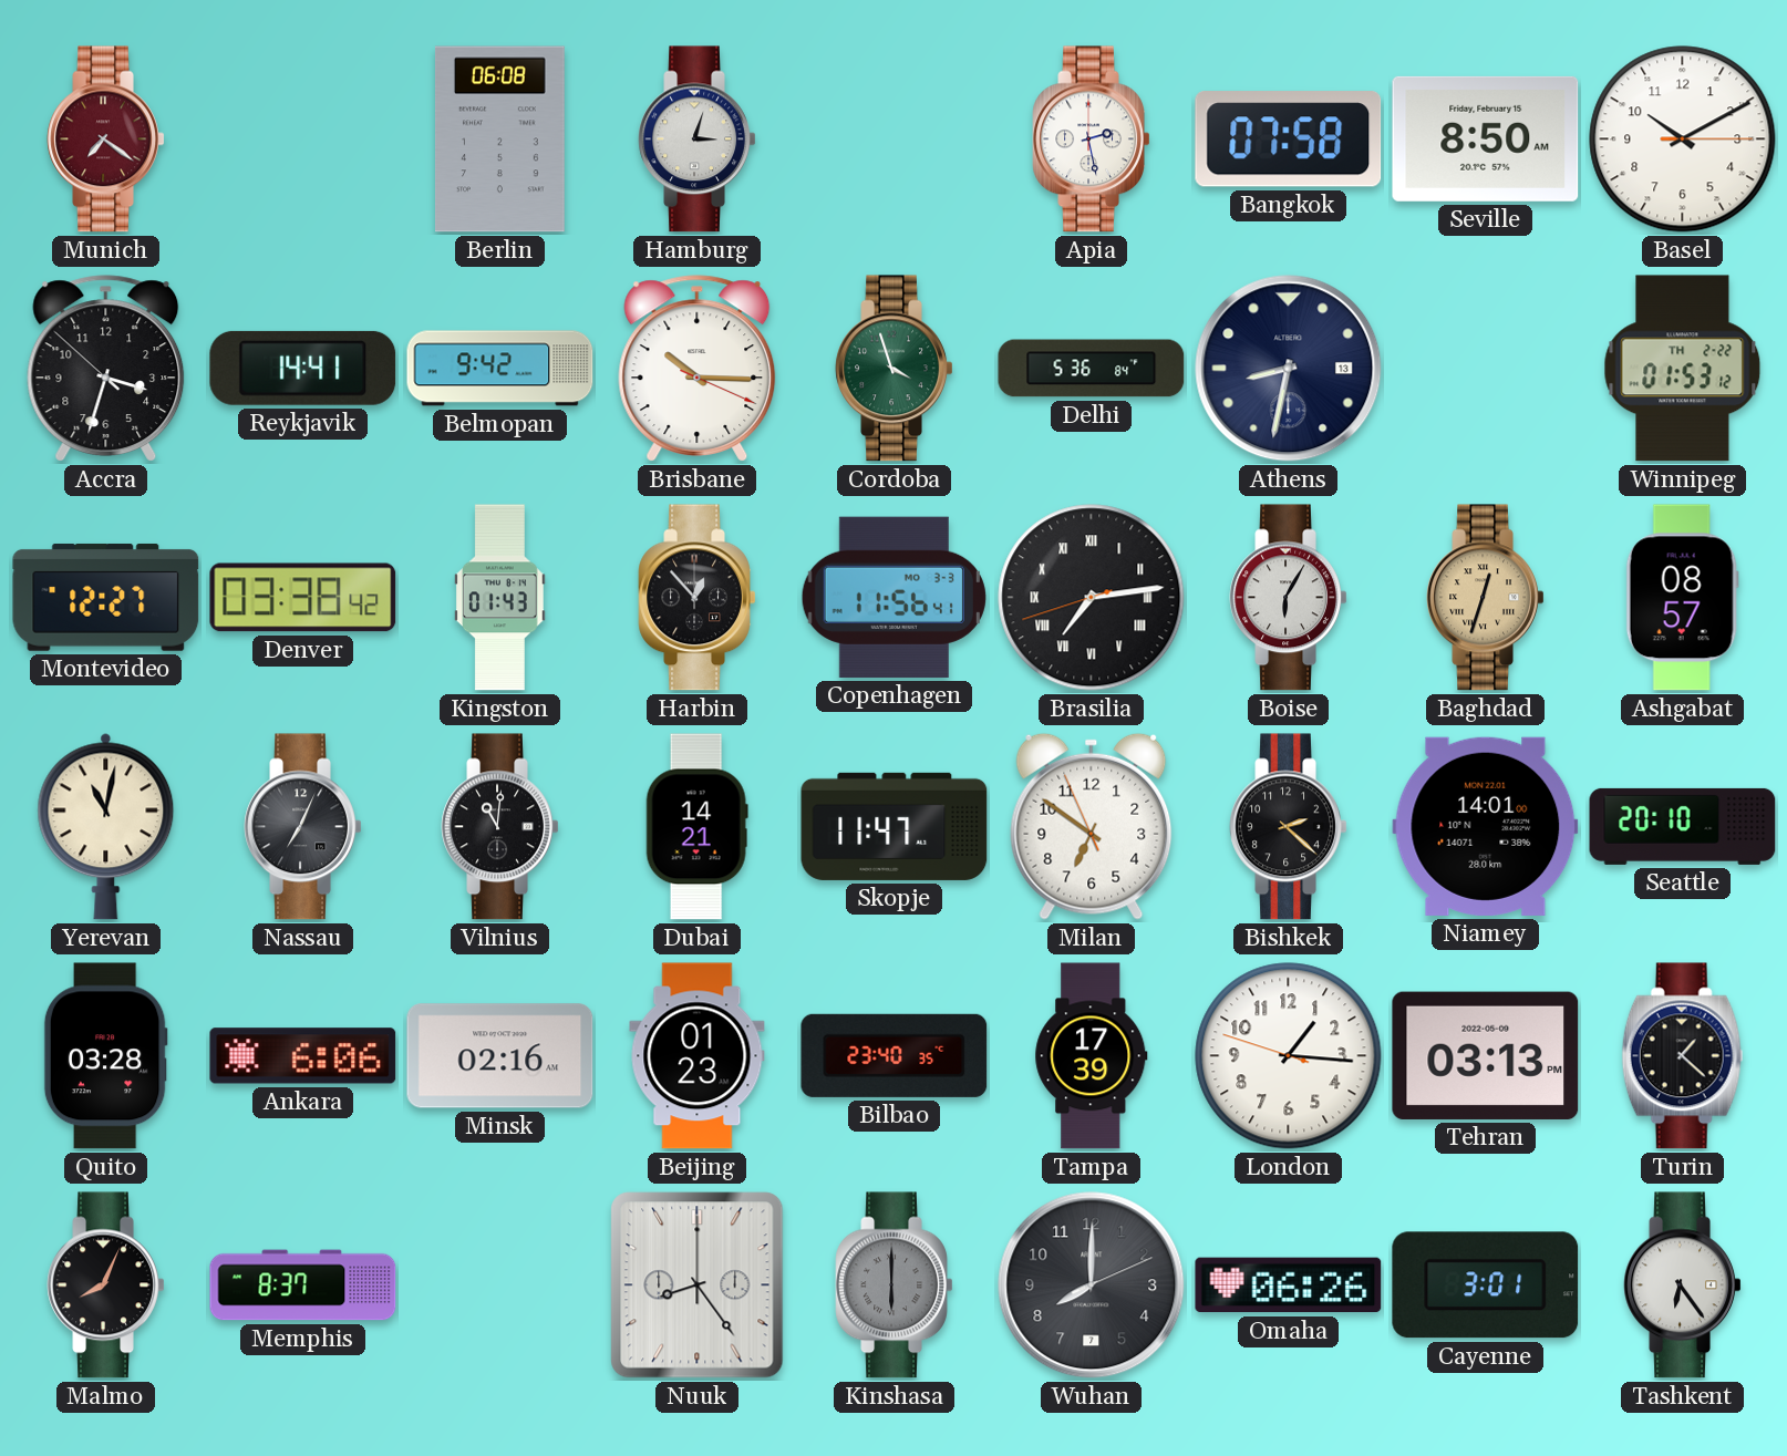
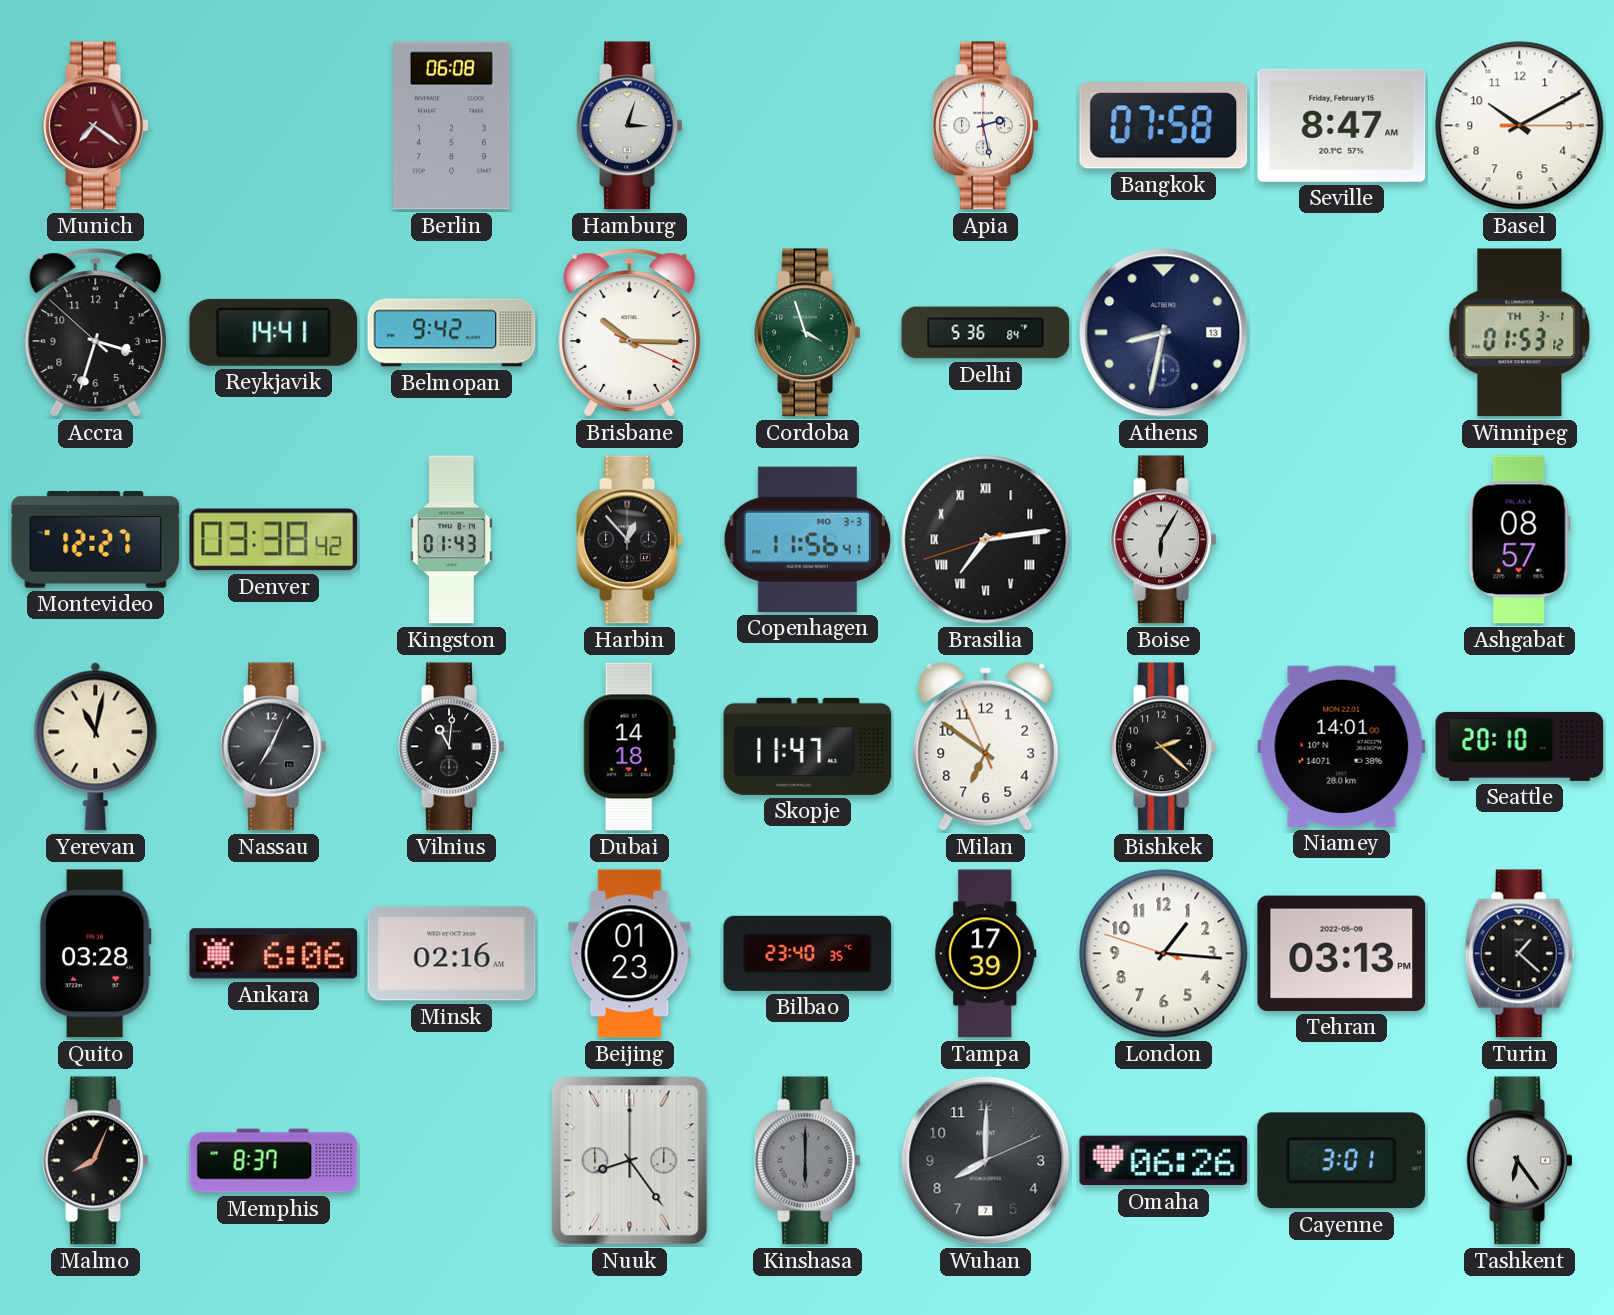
Seville: 8:50 -> 8:47 (1342, 125)
Winnipeg date: TH 2-22 -> TH 3-1 (1520, 333)
Baghdad: 12:33 -> none (1486, 598)
Dubai: 14:21 -> 14:18 (629, 747)
